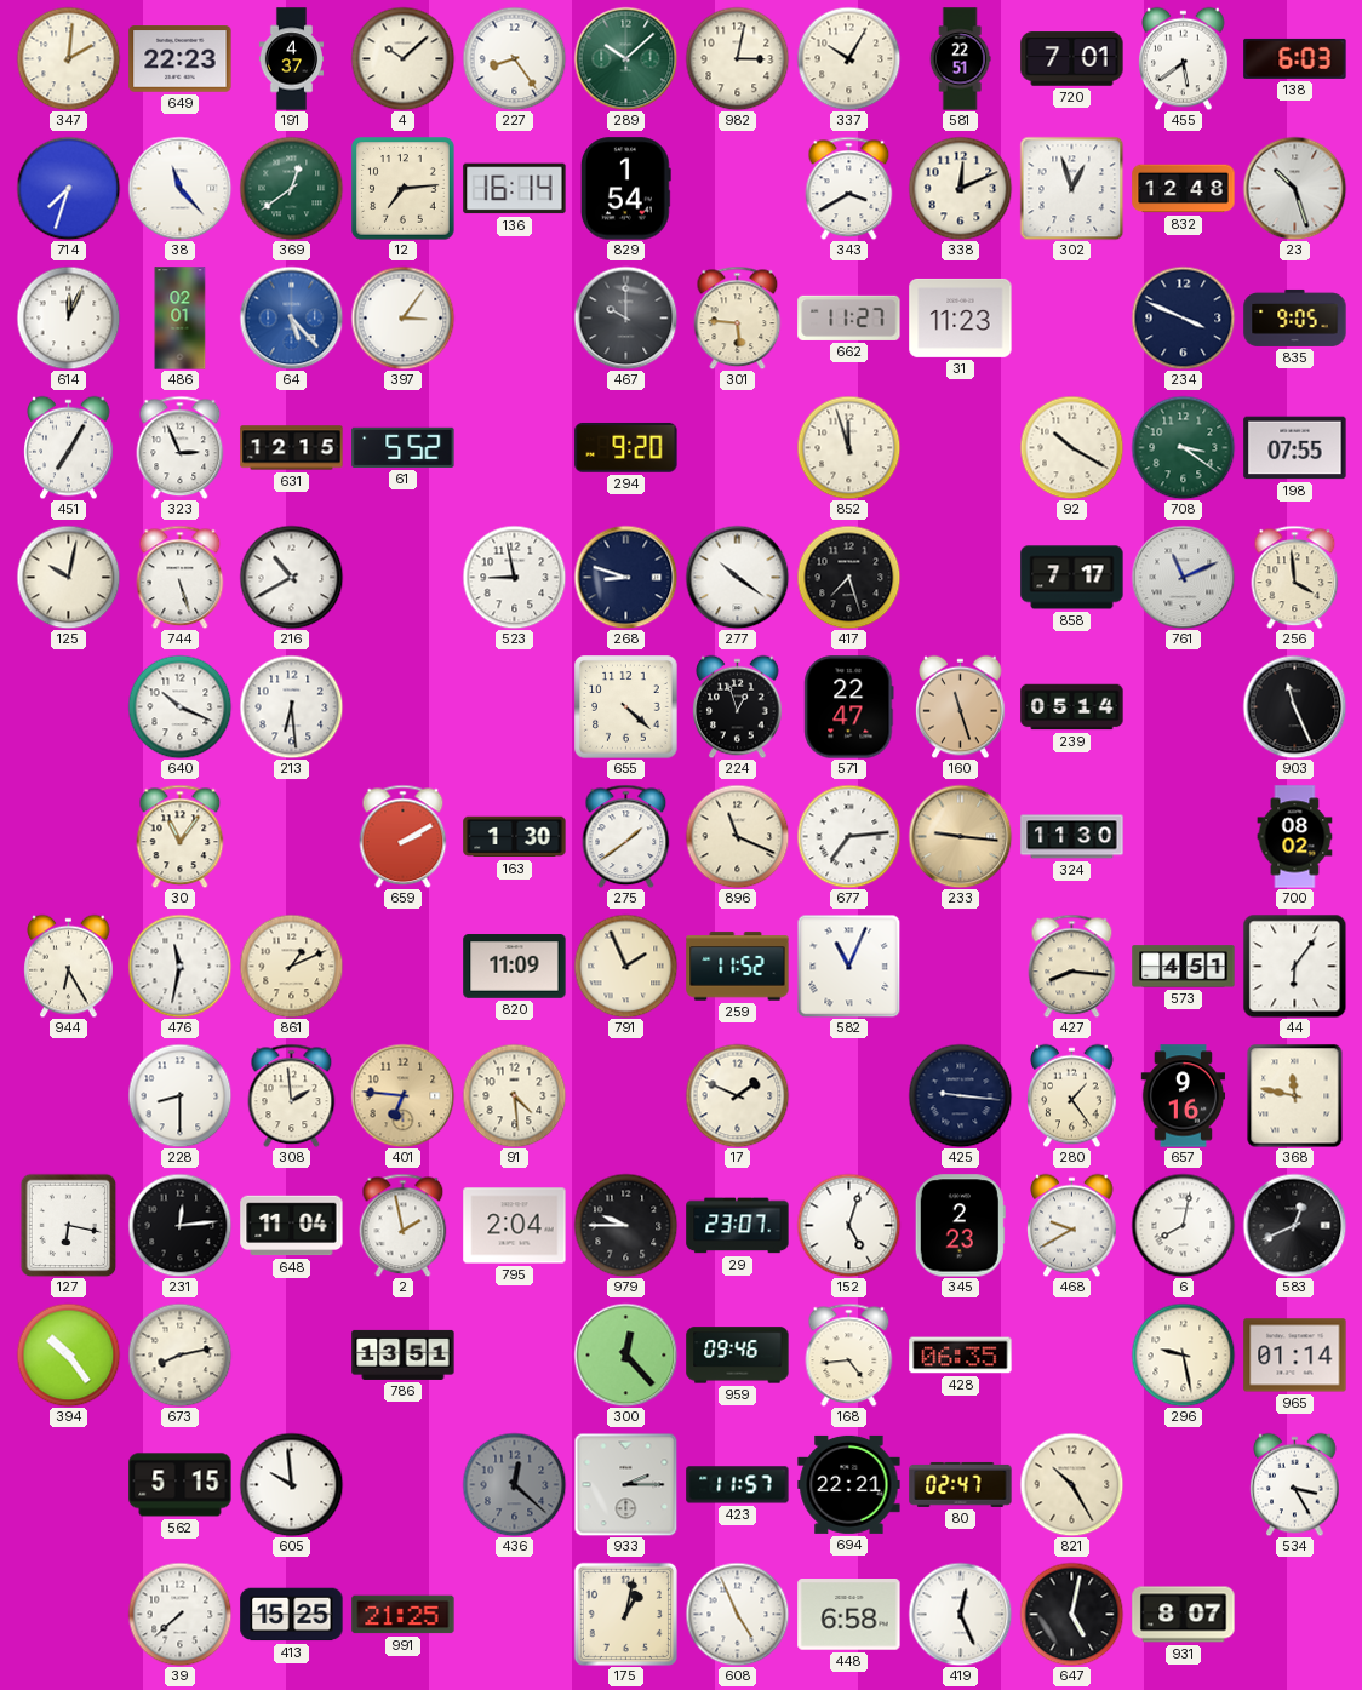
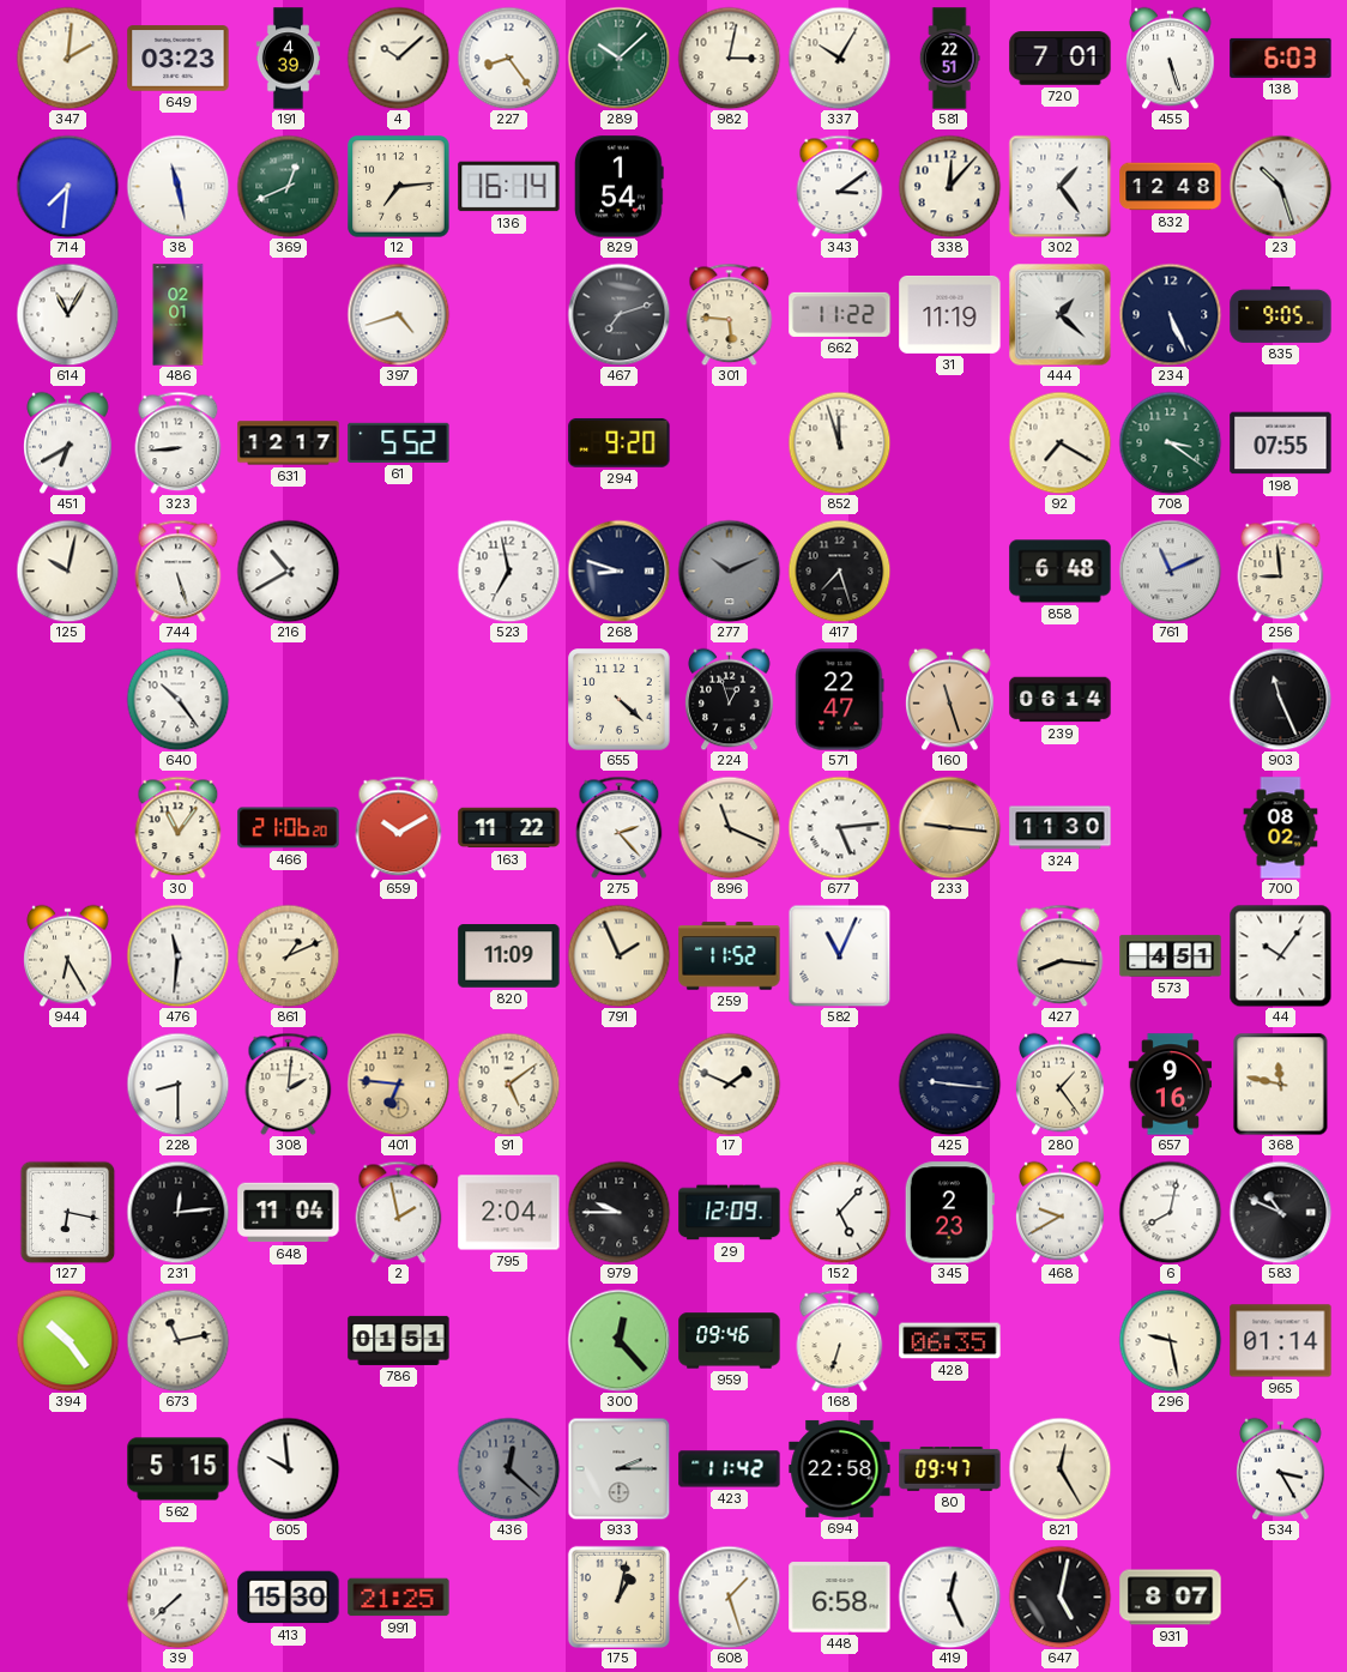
649: 22:23 -> 03:23 (179, 59)
191: 4:37 -> 4:39 (288, 59)
455: 5:39 -> 5:27 (1171, 58)
714: 7:33 -> 7:31 (67, 186)
38: 11:23 -> 11:28 (177, 186)
369: 12:39 -> 12:41 (288, 186)
343: 3:40 -> 3:09 (840, 186)
338: 12:11 -> 12:07 (949, 186)
302: 12:57 -> 1:24 (1059, 186)
614: 12:04 -> 11:05 (67, 314)
64: 5:23 -> none (291, 317)
397: 3:06 -> 4:42 (398, 314)
467: 10:00 -> 7:12 (618, 314)
662: 11:27 -> 11:22 (840, 314)
31: 11:23 -> 11:19 (950, 314)
444: none -> 1:22 (1059, 314)
234: 3:49 -> 5:26 (1170, 314)
451: 7:05 -> 6:40 (68, 442)
323: 2:56 -> 8:44 (179, 442)
631: 12:15 -> 12:17 (289, 443)
92: 10:20 -> 7:20 (1059, 442)
523: 8:58 -> 6:58 (508, 571)
277: 10:21 -> 10:11 (729, 571)
277 dial: white -> grey (729, 571)
858: 7:17 -> 6:48 (1061, 572)
256: 3:59 -> 8:59 (1281, 571)
640: 10:19 -> 10:24 (177, 699)
213: 6:29 -> none (291, 706)
239: 05:14 -> 06:14 (1061, 700)
466: none -> 21:06 (289, 828)
659: 2:10 -> 10:10 (399, 827)
163: 1:30 -> 11:22 (509, 828)
275: 1:39 -> 2:23 (620, 827)
677: 7:14 -> 5:14 (839, 827)
476: 11:32 -> 11:31 (177, 955)
44: 6:06 -> 10:06 (1280, 955)
308: 1:59 -> 2:01 (289, 1084)
91: 4:29 -> 5:09 (508, 1084)
29: 23:07 -> 12:09 (730, 1213)
152: 5:03 -> 5:07 (839, 1212)
583: 12:41 -> 10:49 (1280, 1212)
673: 8:13 -> 11:13 (177, 1340)
786: 13:51 -> 01:51 (399, 1340)
168: 4:44 -> 6:33 (840, 1340)
423: 11:57 -> 11:42 (730, 1469)
694: 22:21 -> 22:58 (840, 1468)
80: 02:47 -> 09:47 (950, 1469)
821: 10:25 -> 12:25 (1059, 1468)
413: 15:25 -> 15:30 (289, 1598)
608: 4:56 -> 1:27 (729, 1596)
